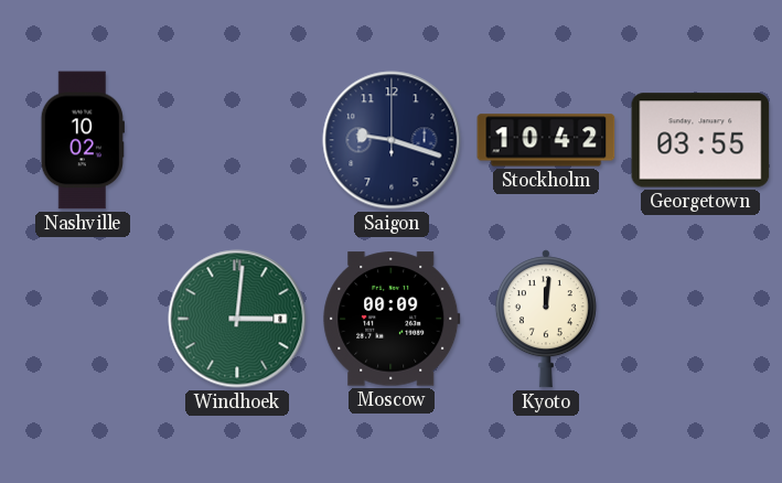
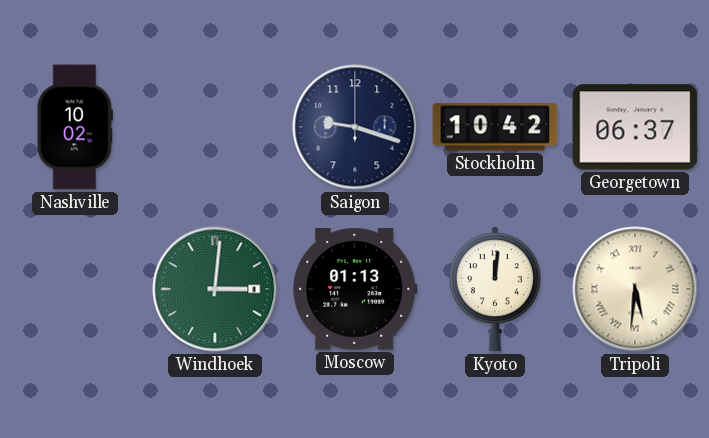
Georgetown: 03:55 -> 06:37 (635, 127)
Moscow: 00:09 -> 01:13 (355, 289)
Tripoli: none -> 5:31 (635, 289)
